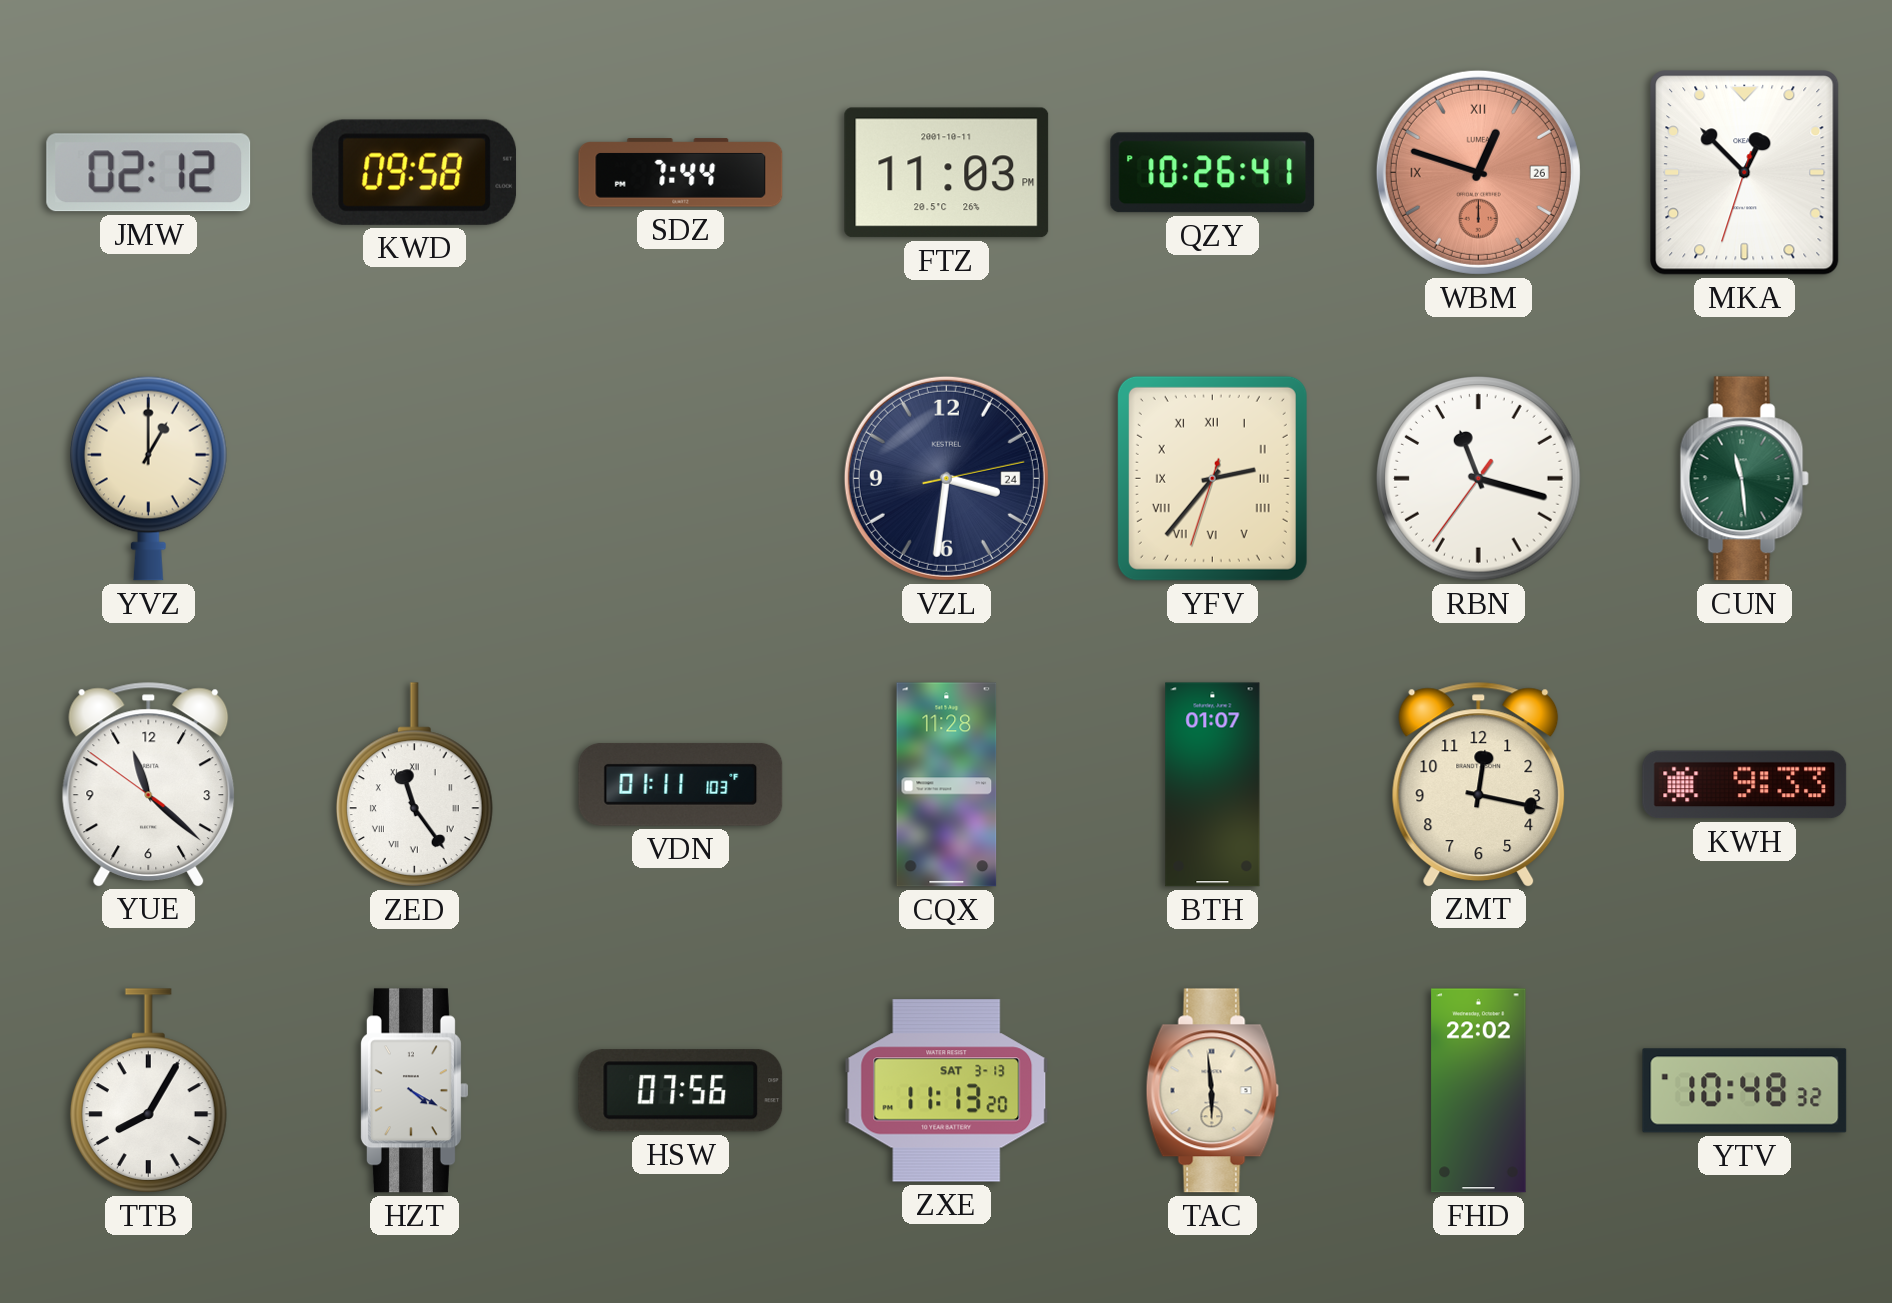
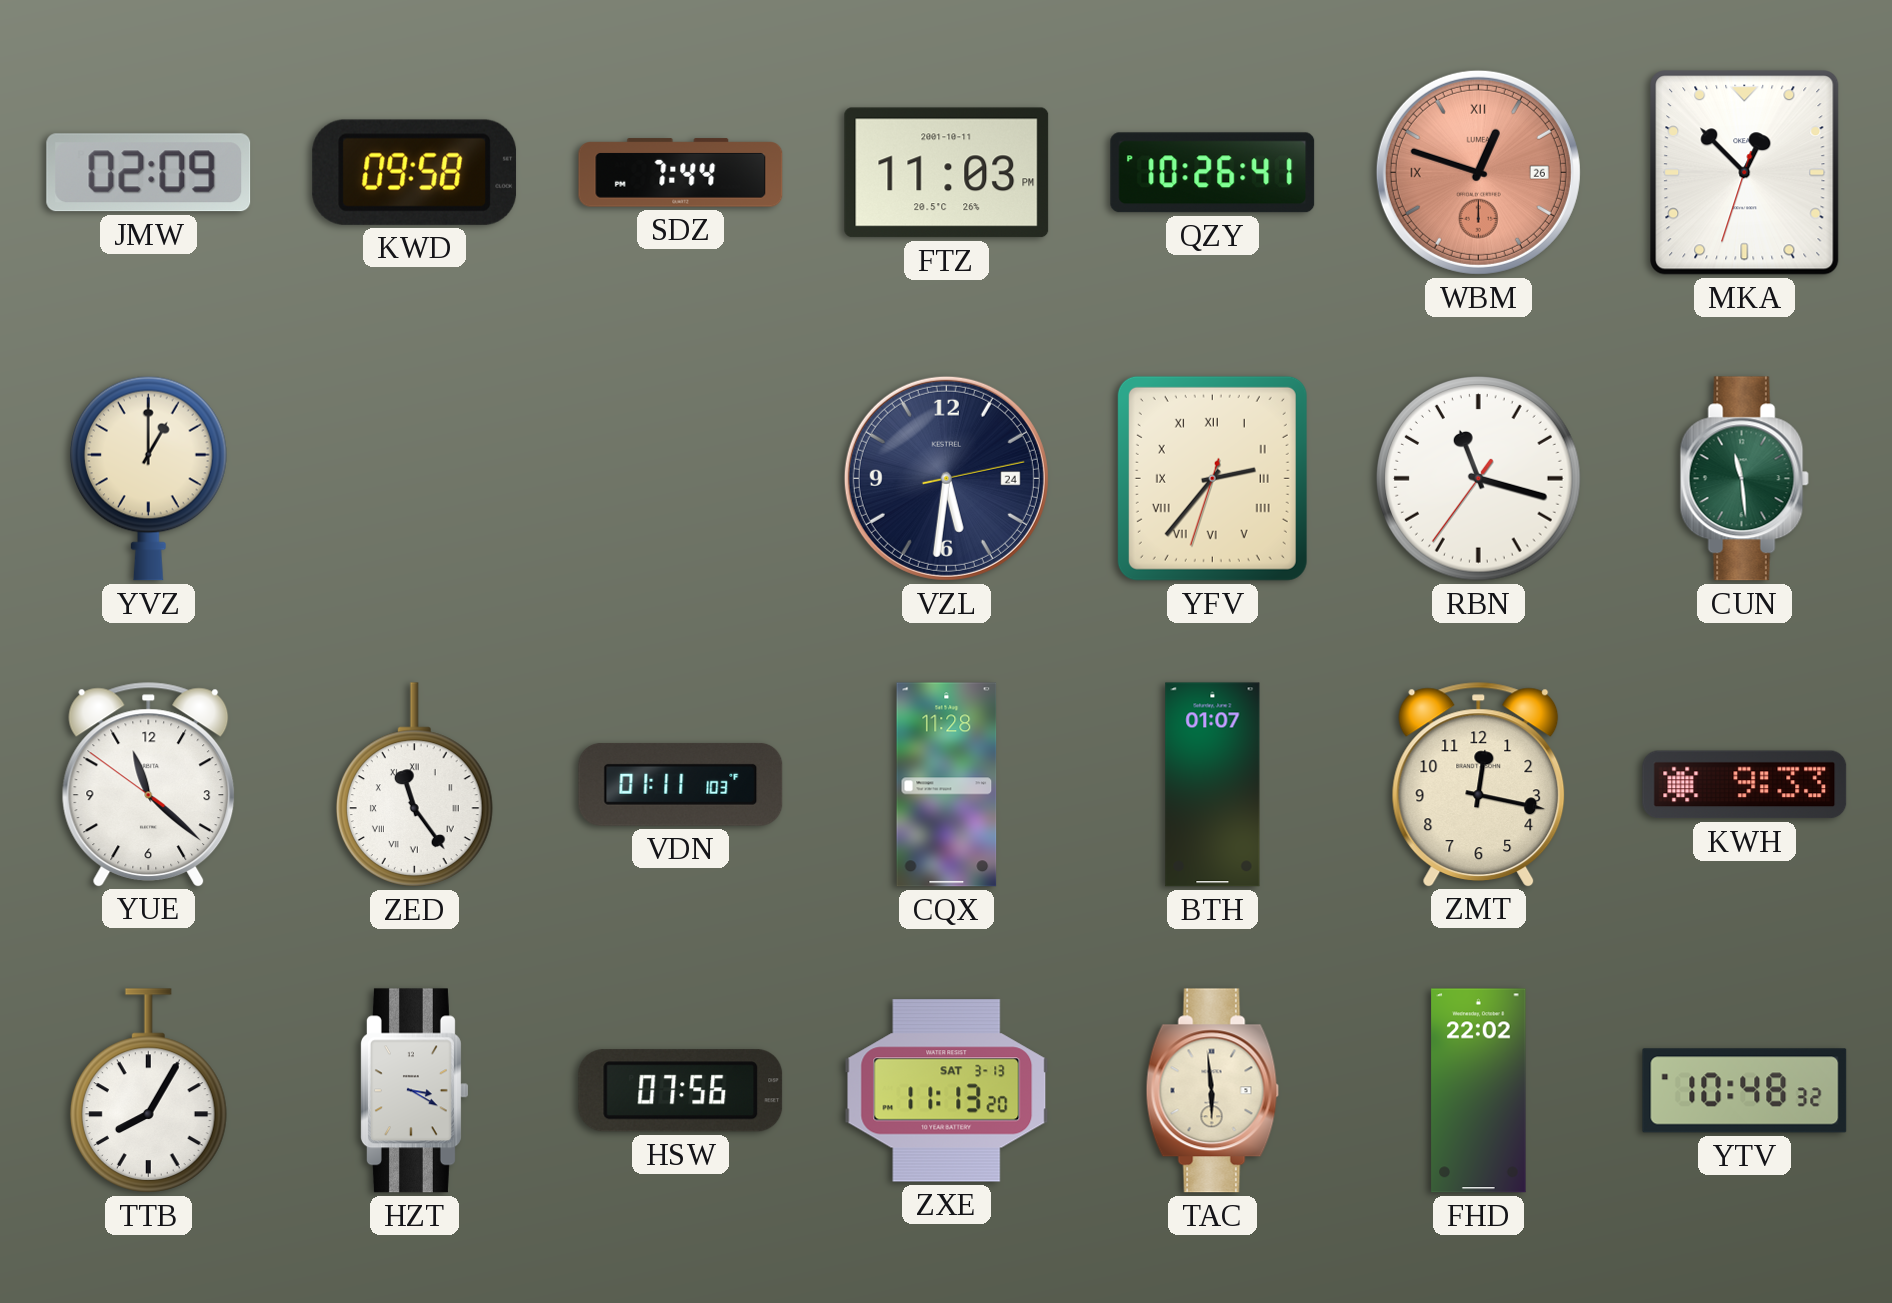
JMW: 02:12 -> 02:09 (149, 173)
VZL: 3:31 -> 5:31 (946, 478)
HZT: 4:20 -> 3:20 (414, 1091)
